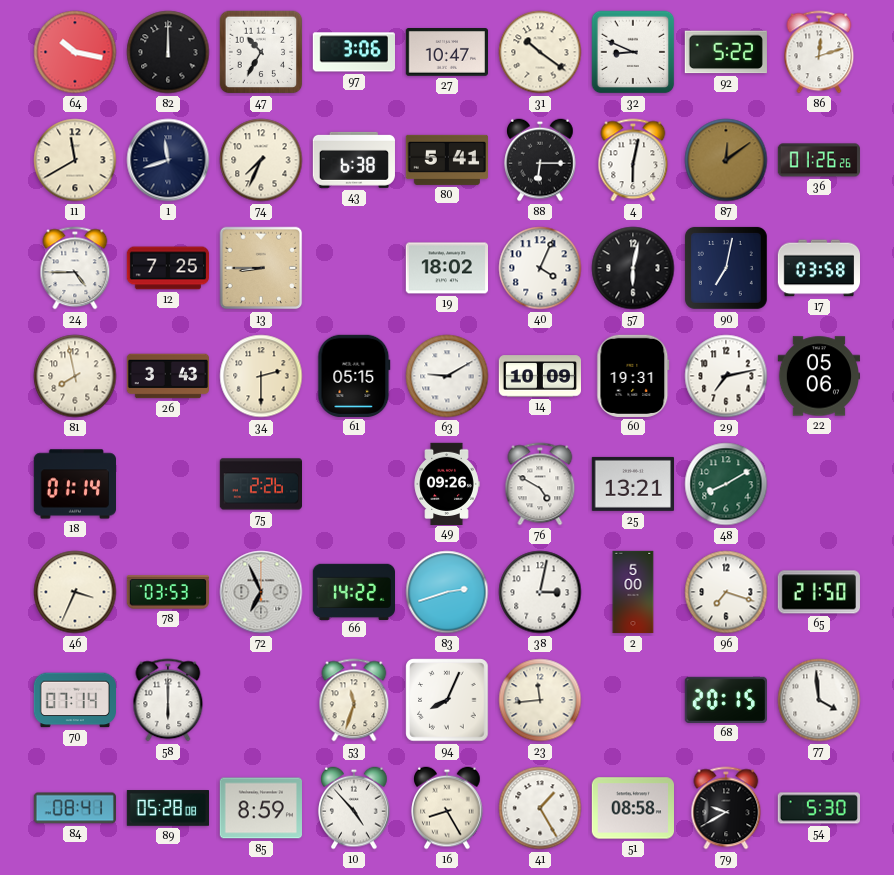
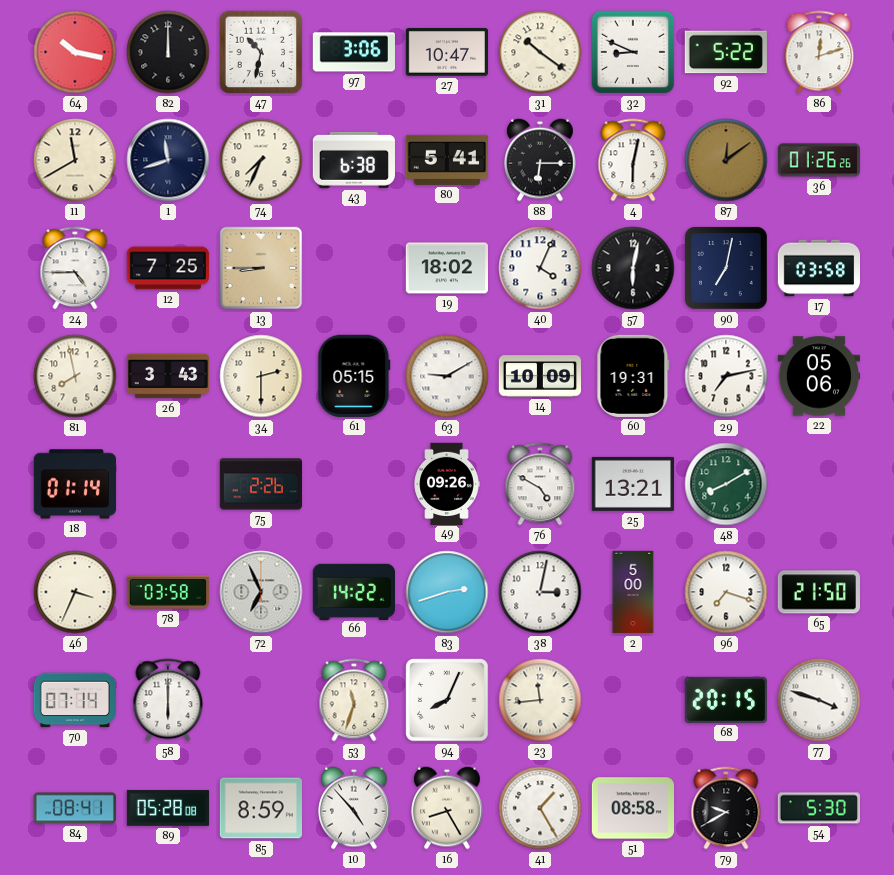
47: 10:35 -> 10:32 (261, 52)
78: 03:53 -> 03:58 (167, 592)
77: 3:59 -> 3:48 (819, 700)
